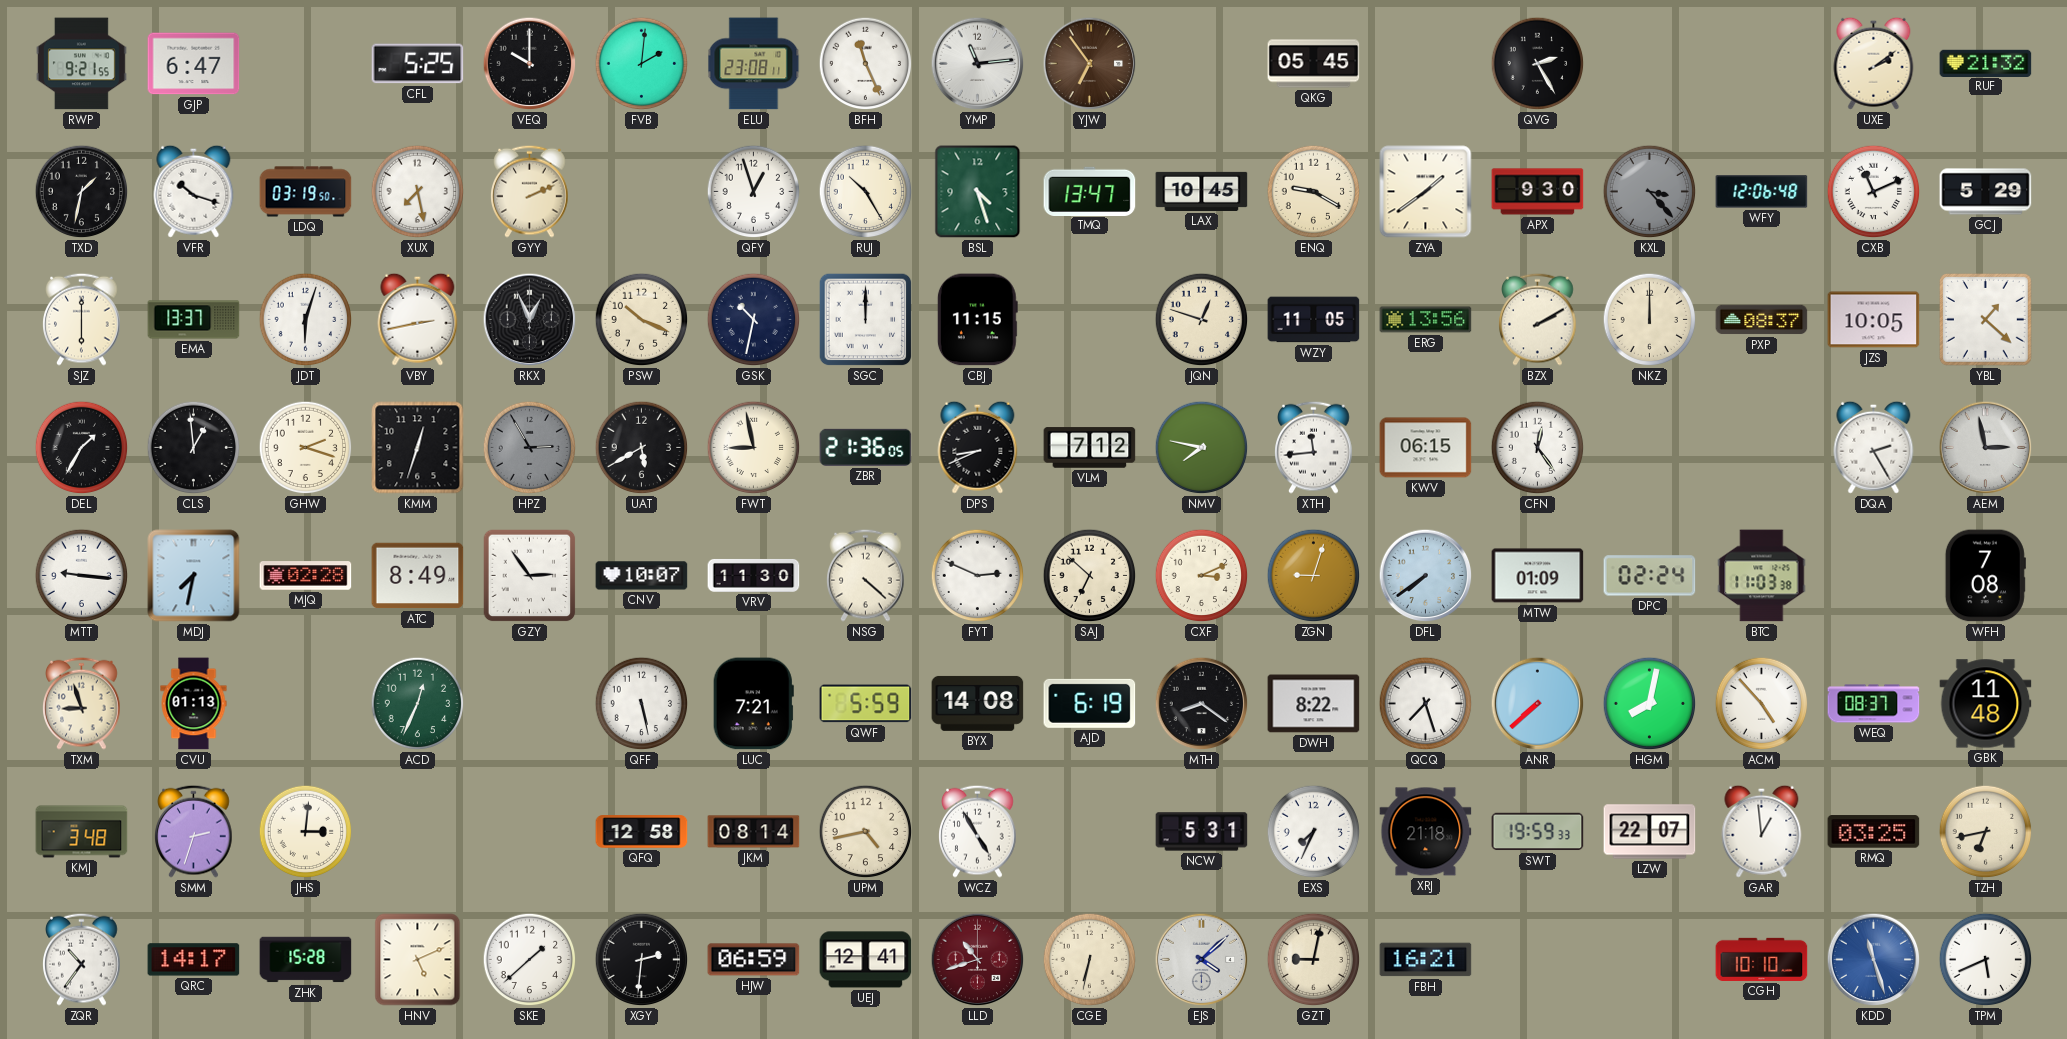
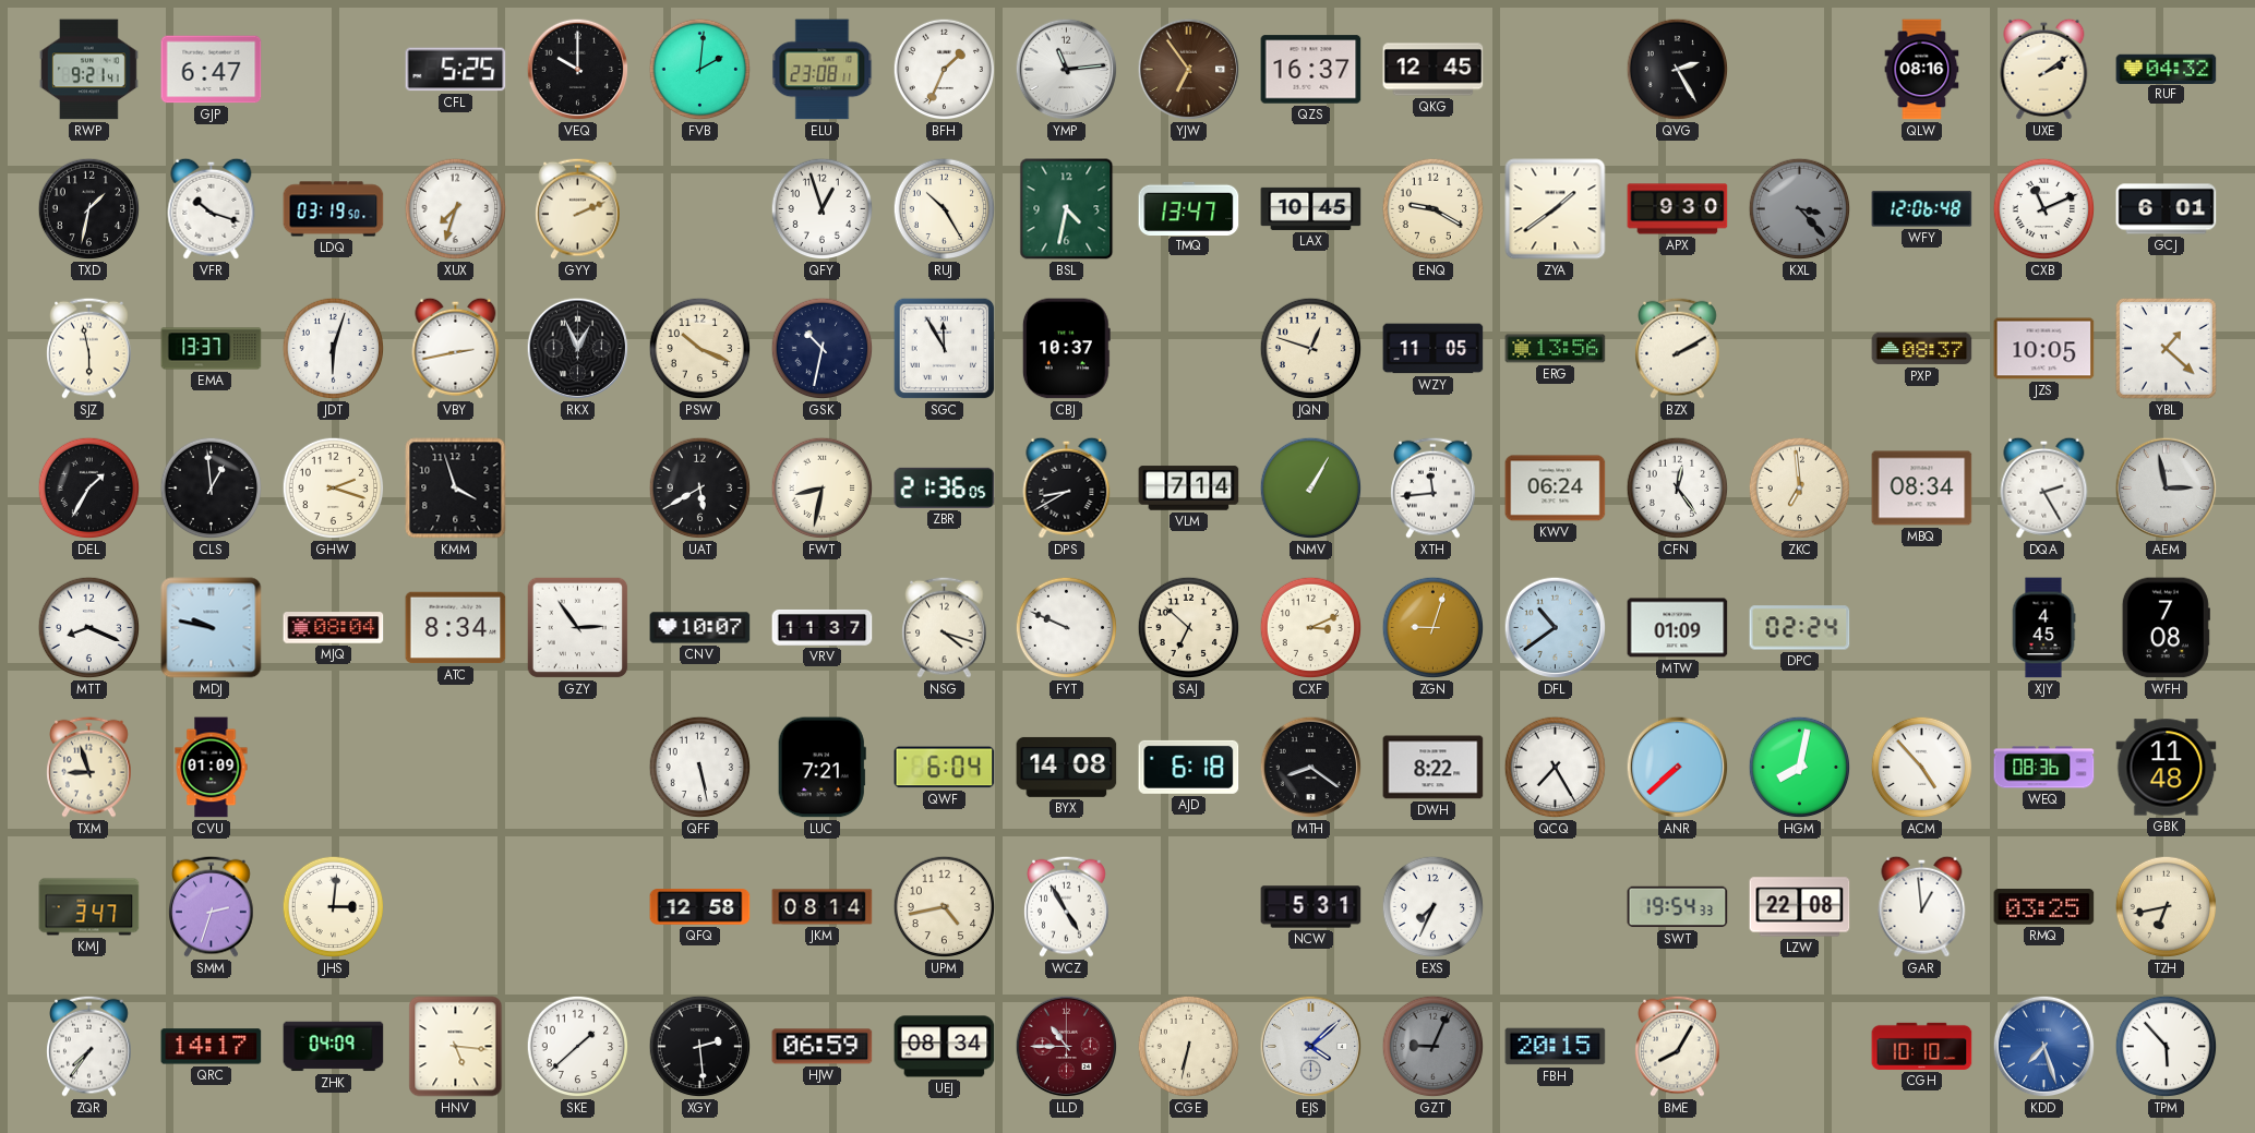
RWP: 9:21:55 -> 9:21:41 (88, 70)
BFH: 11:26 -> 1:34 (945, 70)
QZS: none -> 16:37 (1311, 70)
QKG: 05:45 -> 12:45 (1434, 70)
QLW: none -> 08:16 (1922, 70)
RUF: 21:32 -> 04:32 (2167, 69)
XUX: 7:28 -> 7:33 (456, 209)
BSL: 4:27 -> 4:32 (1067, 209)
GCJ: 5:29 -> 6:01 (2167, 209)
SJZ: 6:00 -> 5:58 (89, 348)
SGC: 12:00 -> 11:55 (945, 349)
CBJ: 11:15 -> 10:37 (1066, 349)
NKZ: 12:00 -> none (1650, 320)
KMM: 12:33 -> 3:57 (456, 489)
HPZ: 2:55 -> none (530, 448)
FWT: 8:58 -> 8:32 (823, 489)
DPS: 8:41 -> 8:40 (1067, 487)
VLM: 7:12 -> 7:14 (1189, 489)
NMV: 7:47 -> 1:05 (1311, 489)
KWV: 06:15 -> 06:24 (1556, 489)
ZKC: none -> 6:59 (1800, 489)
MBQ: none -> 08:34 (1922, 489)
MTT: 9:16 -> 8:19 (89, 628)
MDJ: 7:32 -> 9:47 (212, 628)
MJQ: 02:28 -> 08:04 (334, 628)
ATC: 8:49 -> 8:34 (456, 628)
VRV: 11:30 -> 11:37 (823, 627)
NSG: 4:22 -> 4:18 (945, 627)
FYT: 2:49 -> 9:49 (1067, 628)
DFL: 7:39 -> 10:39 (1556, 628)
BTC: 11:03 -> none (1762, 576)
XJY: none -> 4:45 (2043, 628)
CVU: 01:13 -> 01:09 (212, 768)
ACD: 12:34 -> none (418, 704)
QWF: 5:59 -> 6:04 (945, 768)
AJD: 6:19 -> 6:18 (1189, 767)
QCQ: 7:27 -> 7:25 (1556, 768)
WEQ: 08:37 -> 08:36 (2044, 768)
KMJ: 3:48 -> 3:47 (89, 907)
XRJ: 21:18 -> none (1426, 832)
SWT: 19:59 -> 19:54 (1678, 907)
LZW: 22:07 -> 22:08 (1800, 907)
ZQR: 10:36 -> 7:36 (89, 1046)
ZHK: 15:28 -> 04:09 (334, 1047)
HNV: 5:11 -> 5:16 (456, 1047)
XGY: 2:31 -> 2:29 (700, 1047)
UEJ: 12:41 -> 08:34 (945, 1047)
LLD: 10:42 -> 10:45 (1067, 1047)
GZT: 9:02 -> 9:04 (1434, 1047)
GZT dial: cream -> grey (1434, 1047)
FBH: 16:21 -> 20:15 (1556, 1047)
BME: none -> 8:05 (1678, 1046)
KDD: 11:27 -> 7:27 (2044, 1047)
TPM: 5:41 -> 5:53 (2167, 1047)
